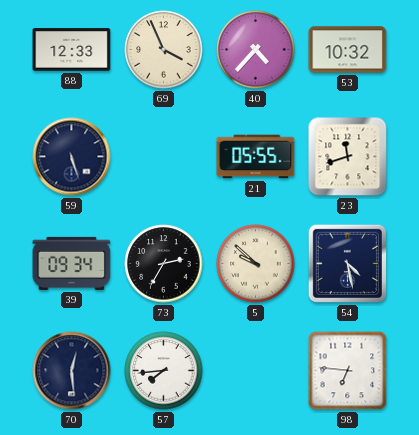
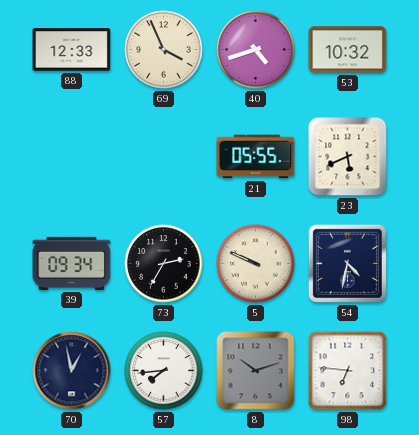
40: 4:37 -> 4:42 (256, 50)
59: 5:27 -> none (72, 157)
23: 11:42 -> 5:41 (348, 157)
5: 9:52 -> 9:49 (256, 264)
54: 4:28 -> 4:32 (347, 263)
70: 12:29 -> 12:58 (72, 371)
8: none -> 10:12 (256, 371)
